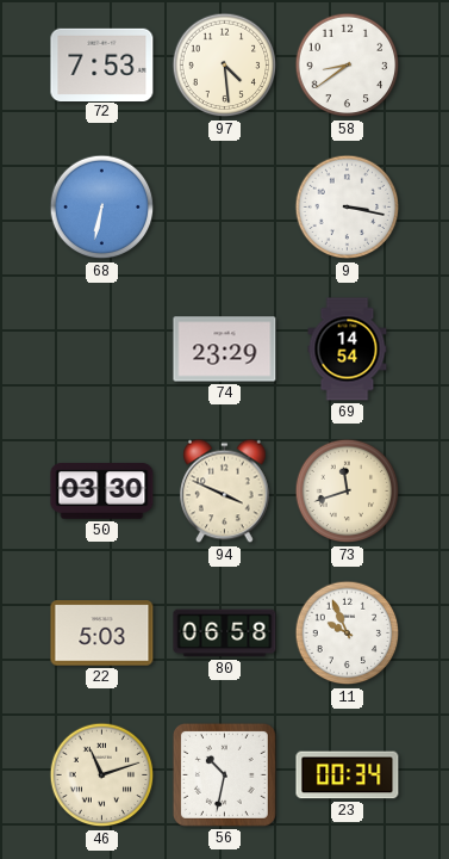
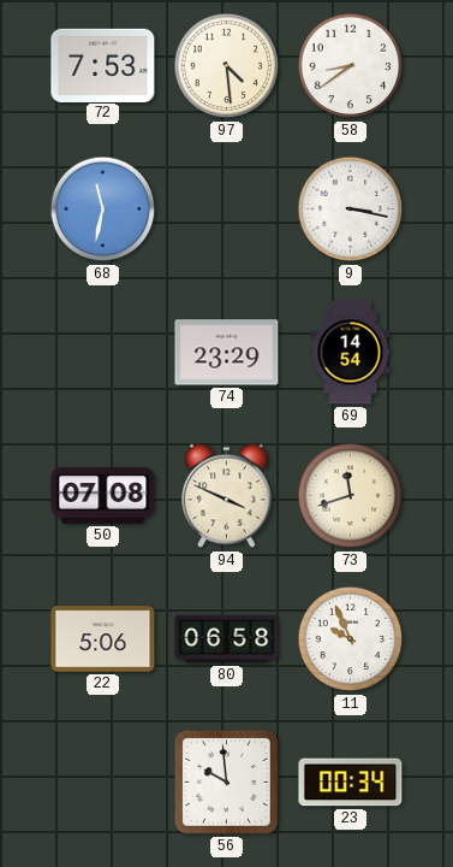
68: 6:32 -> 11:32 (103, 210)
50: 03:30 -> 07:08 (103, 496)
22: 5:03 -> 5:06 (103, 639)
46: 11:12 -> none (102, 775)
56: 10:32 -> 9:59 (226, 782)
